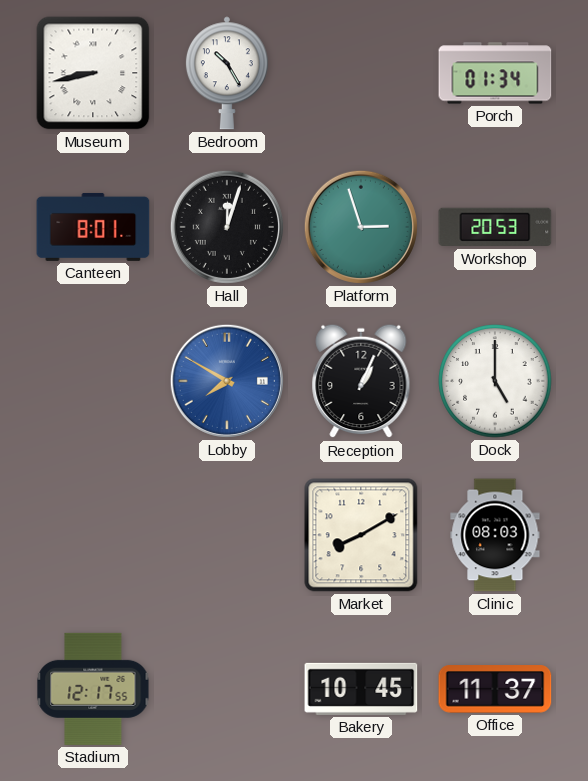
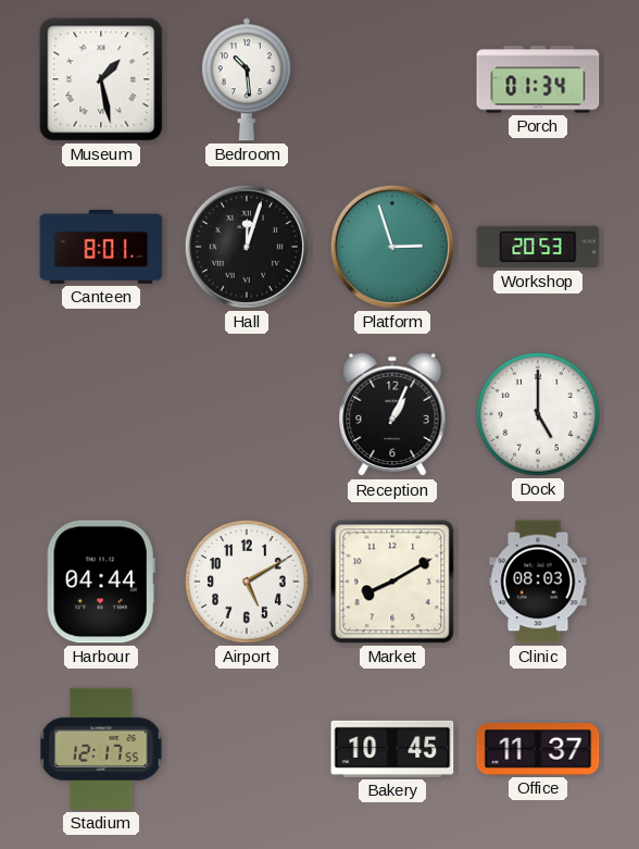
Museum: 8:43 -> 1:28 (101, 79)
Bedroom: 10:25 -> 10:29 (247, 79)
Lobby: 7:50 -> none (227, 381)
Harbour: none -> 04:44 (101, 582)
Airport: none -> 5:10 (247, 582)
